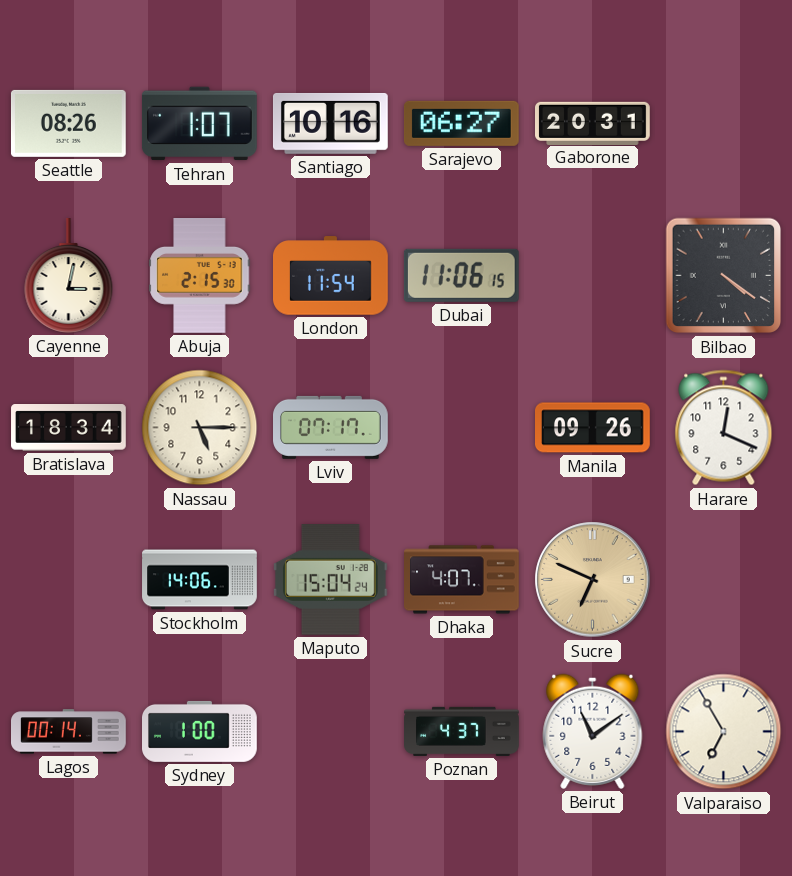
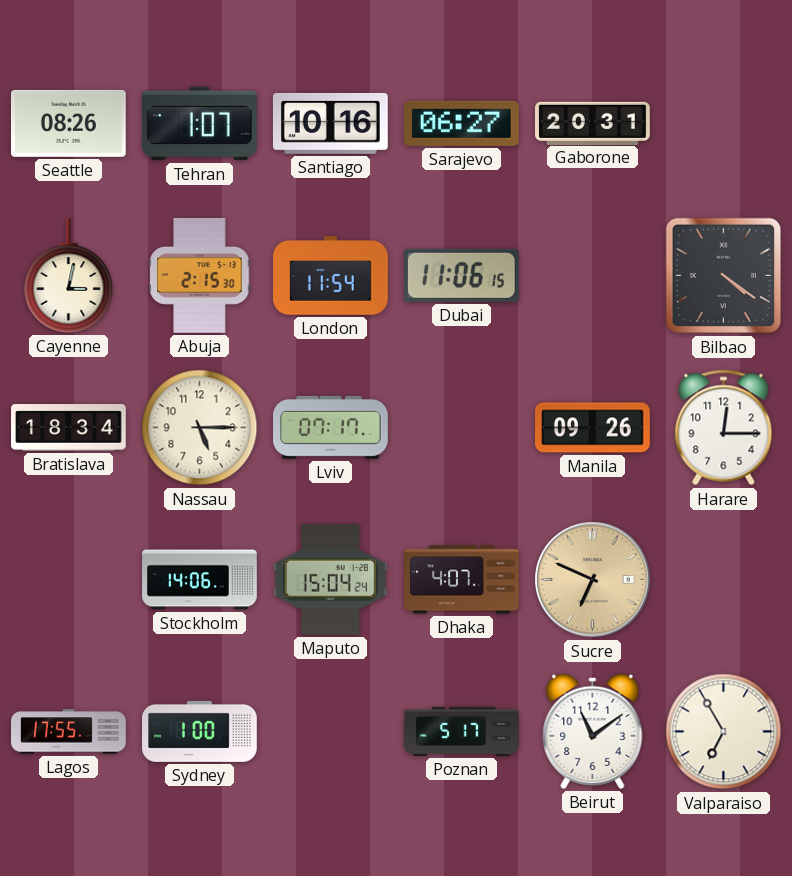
Harare: 12:19 -> 12:15 (724, 428)
Lagos: 00:14 -> 17:55 (69, 732)
Poznan: 4:37 -> 5:17 (462, 731)
